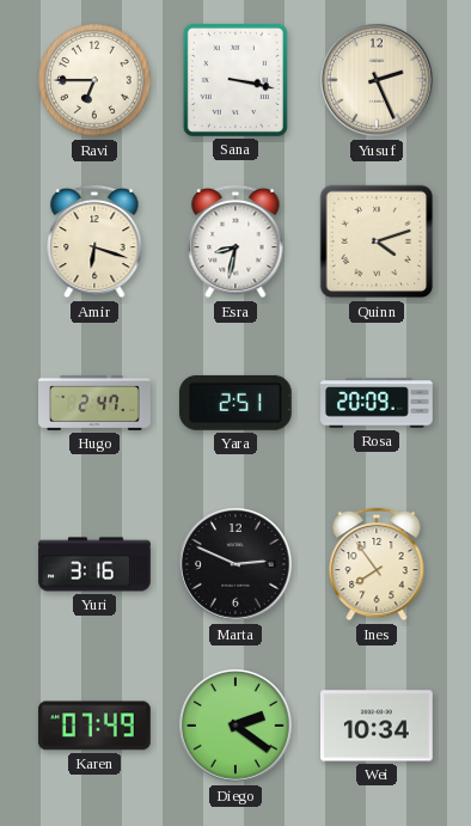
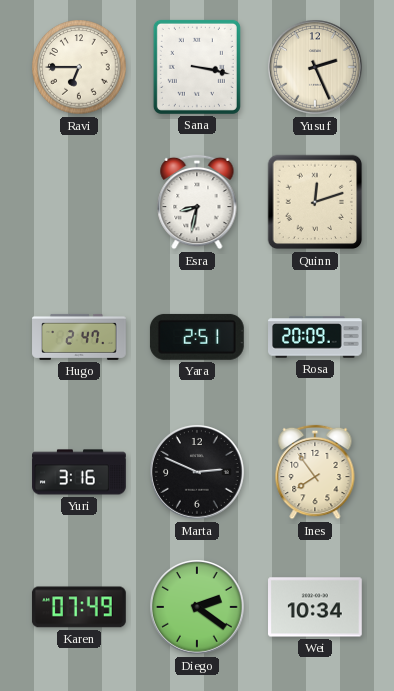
Amir: 6:18 -> none (94, 241)
Quinn: 4:12 -> 12:12 (315, 202)
